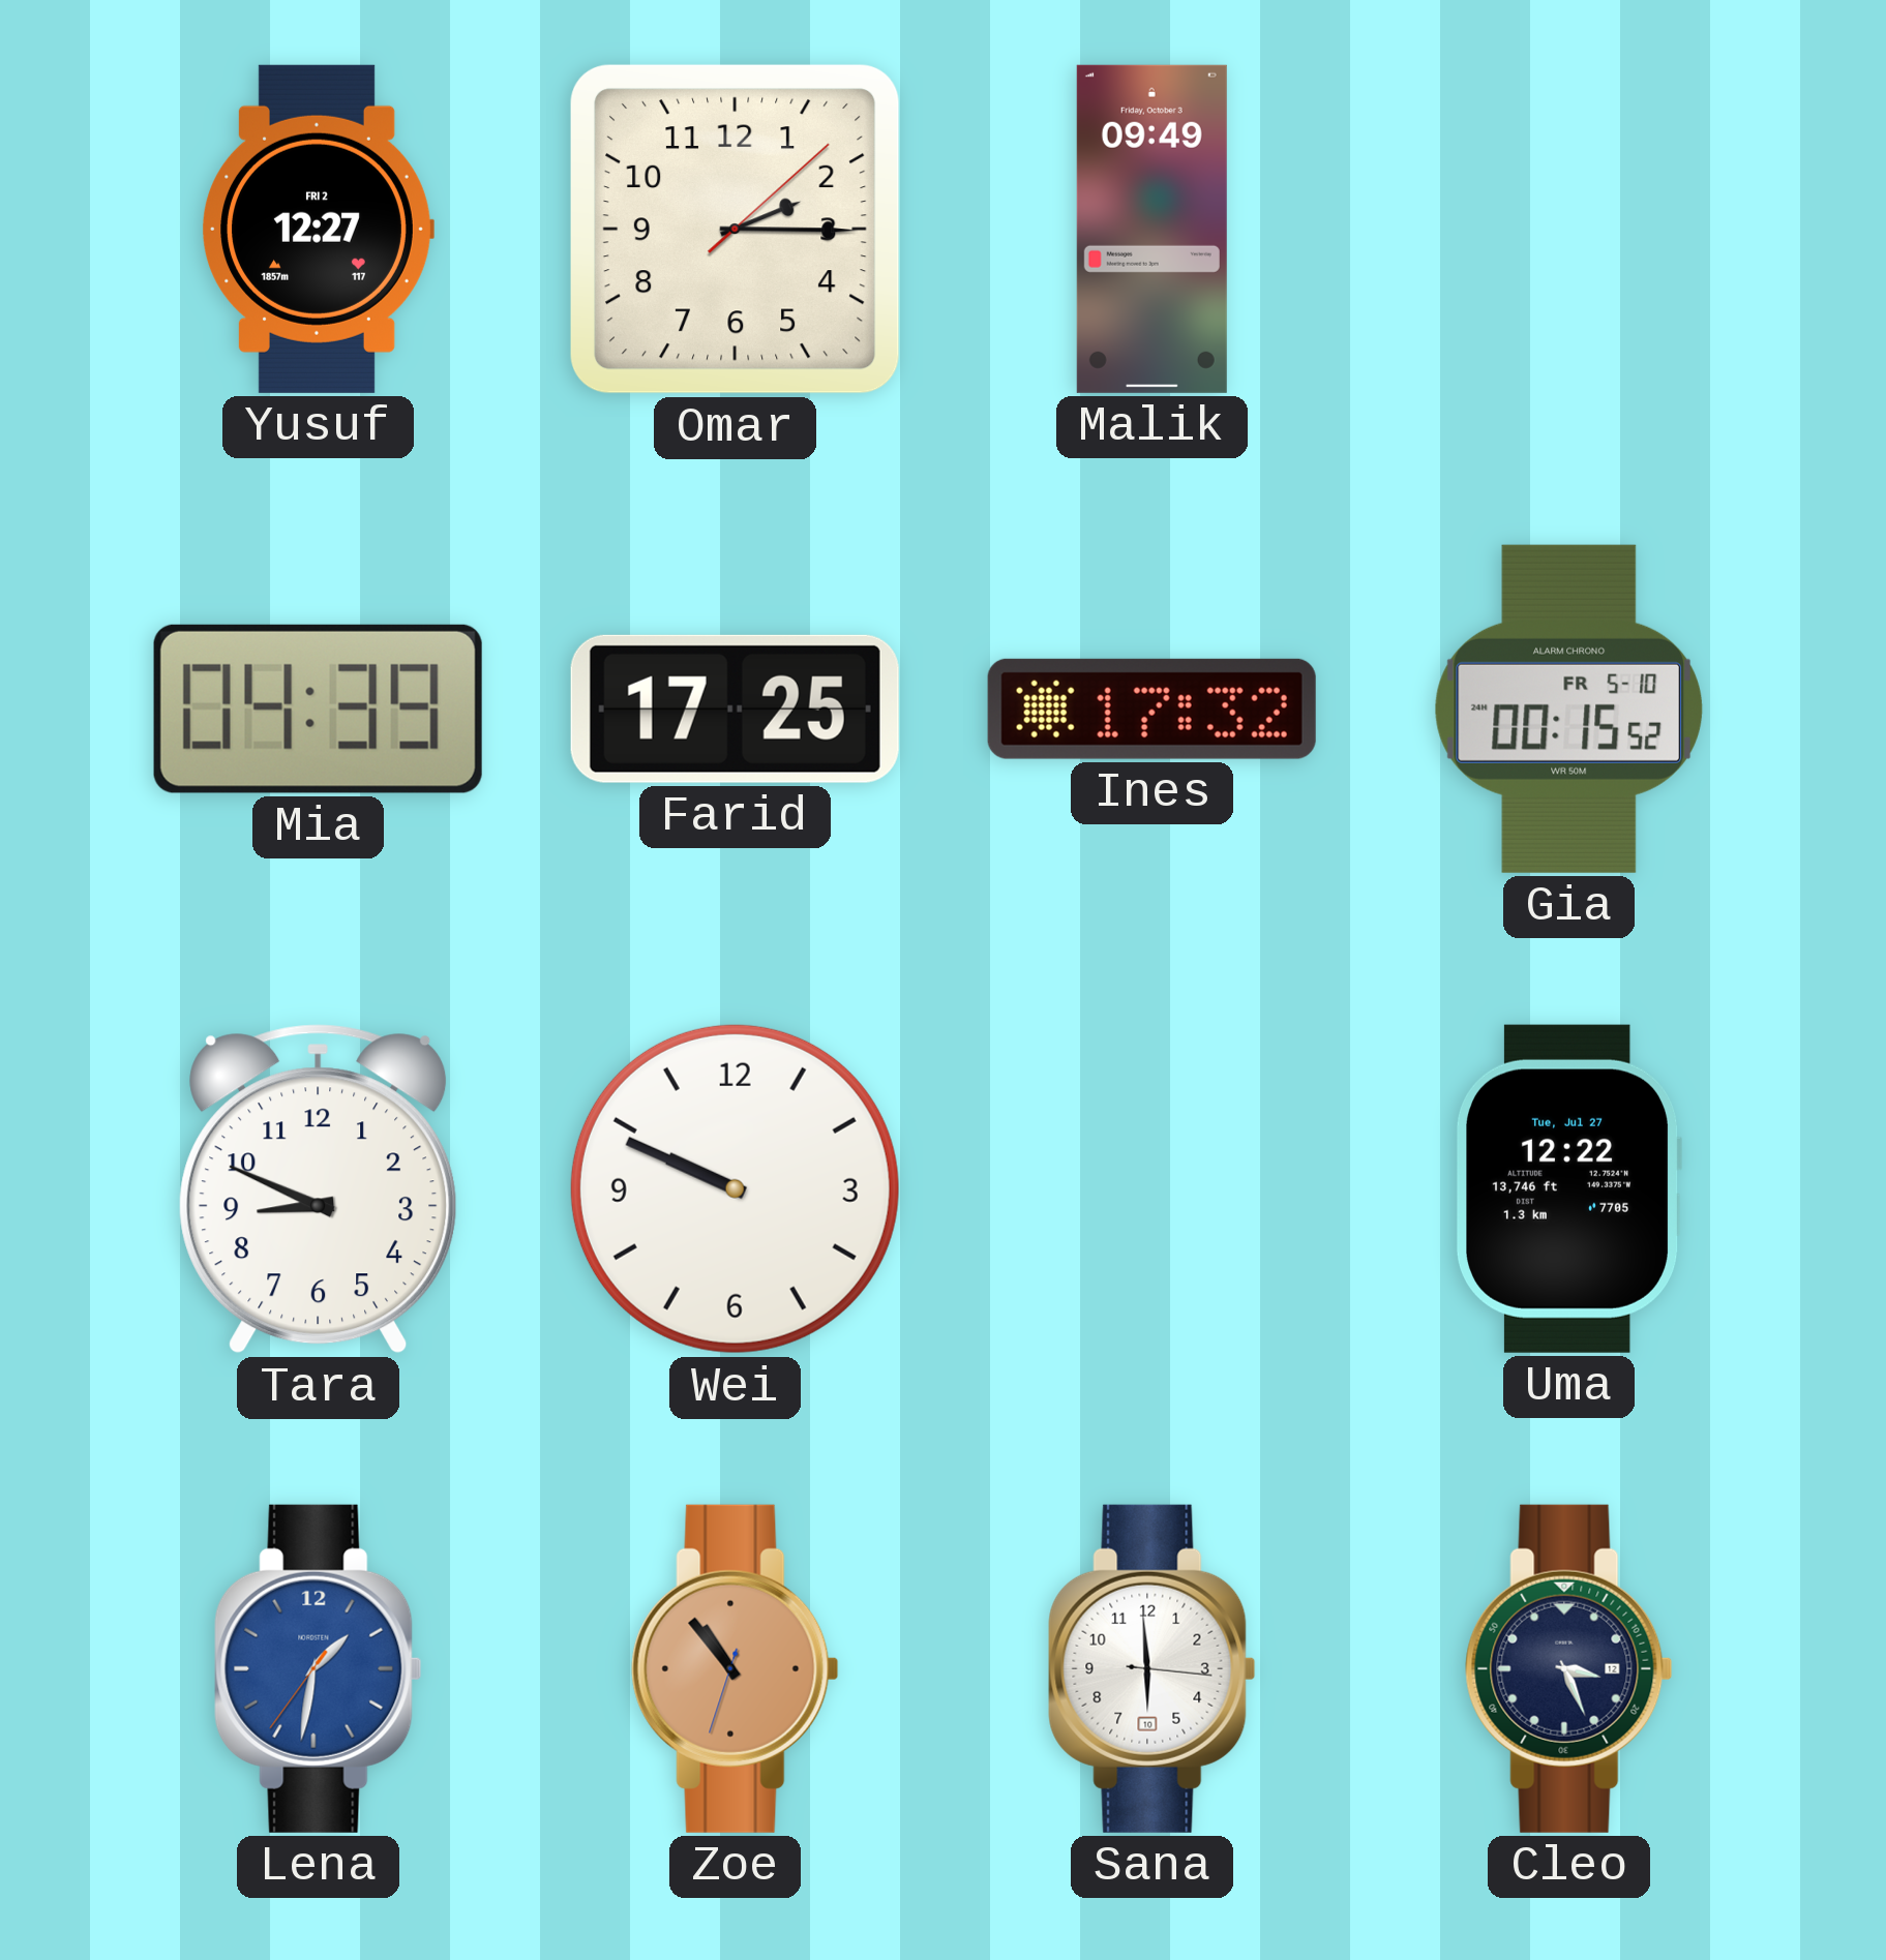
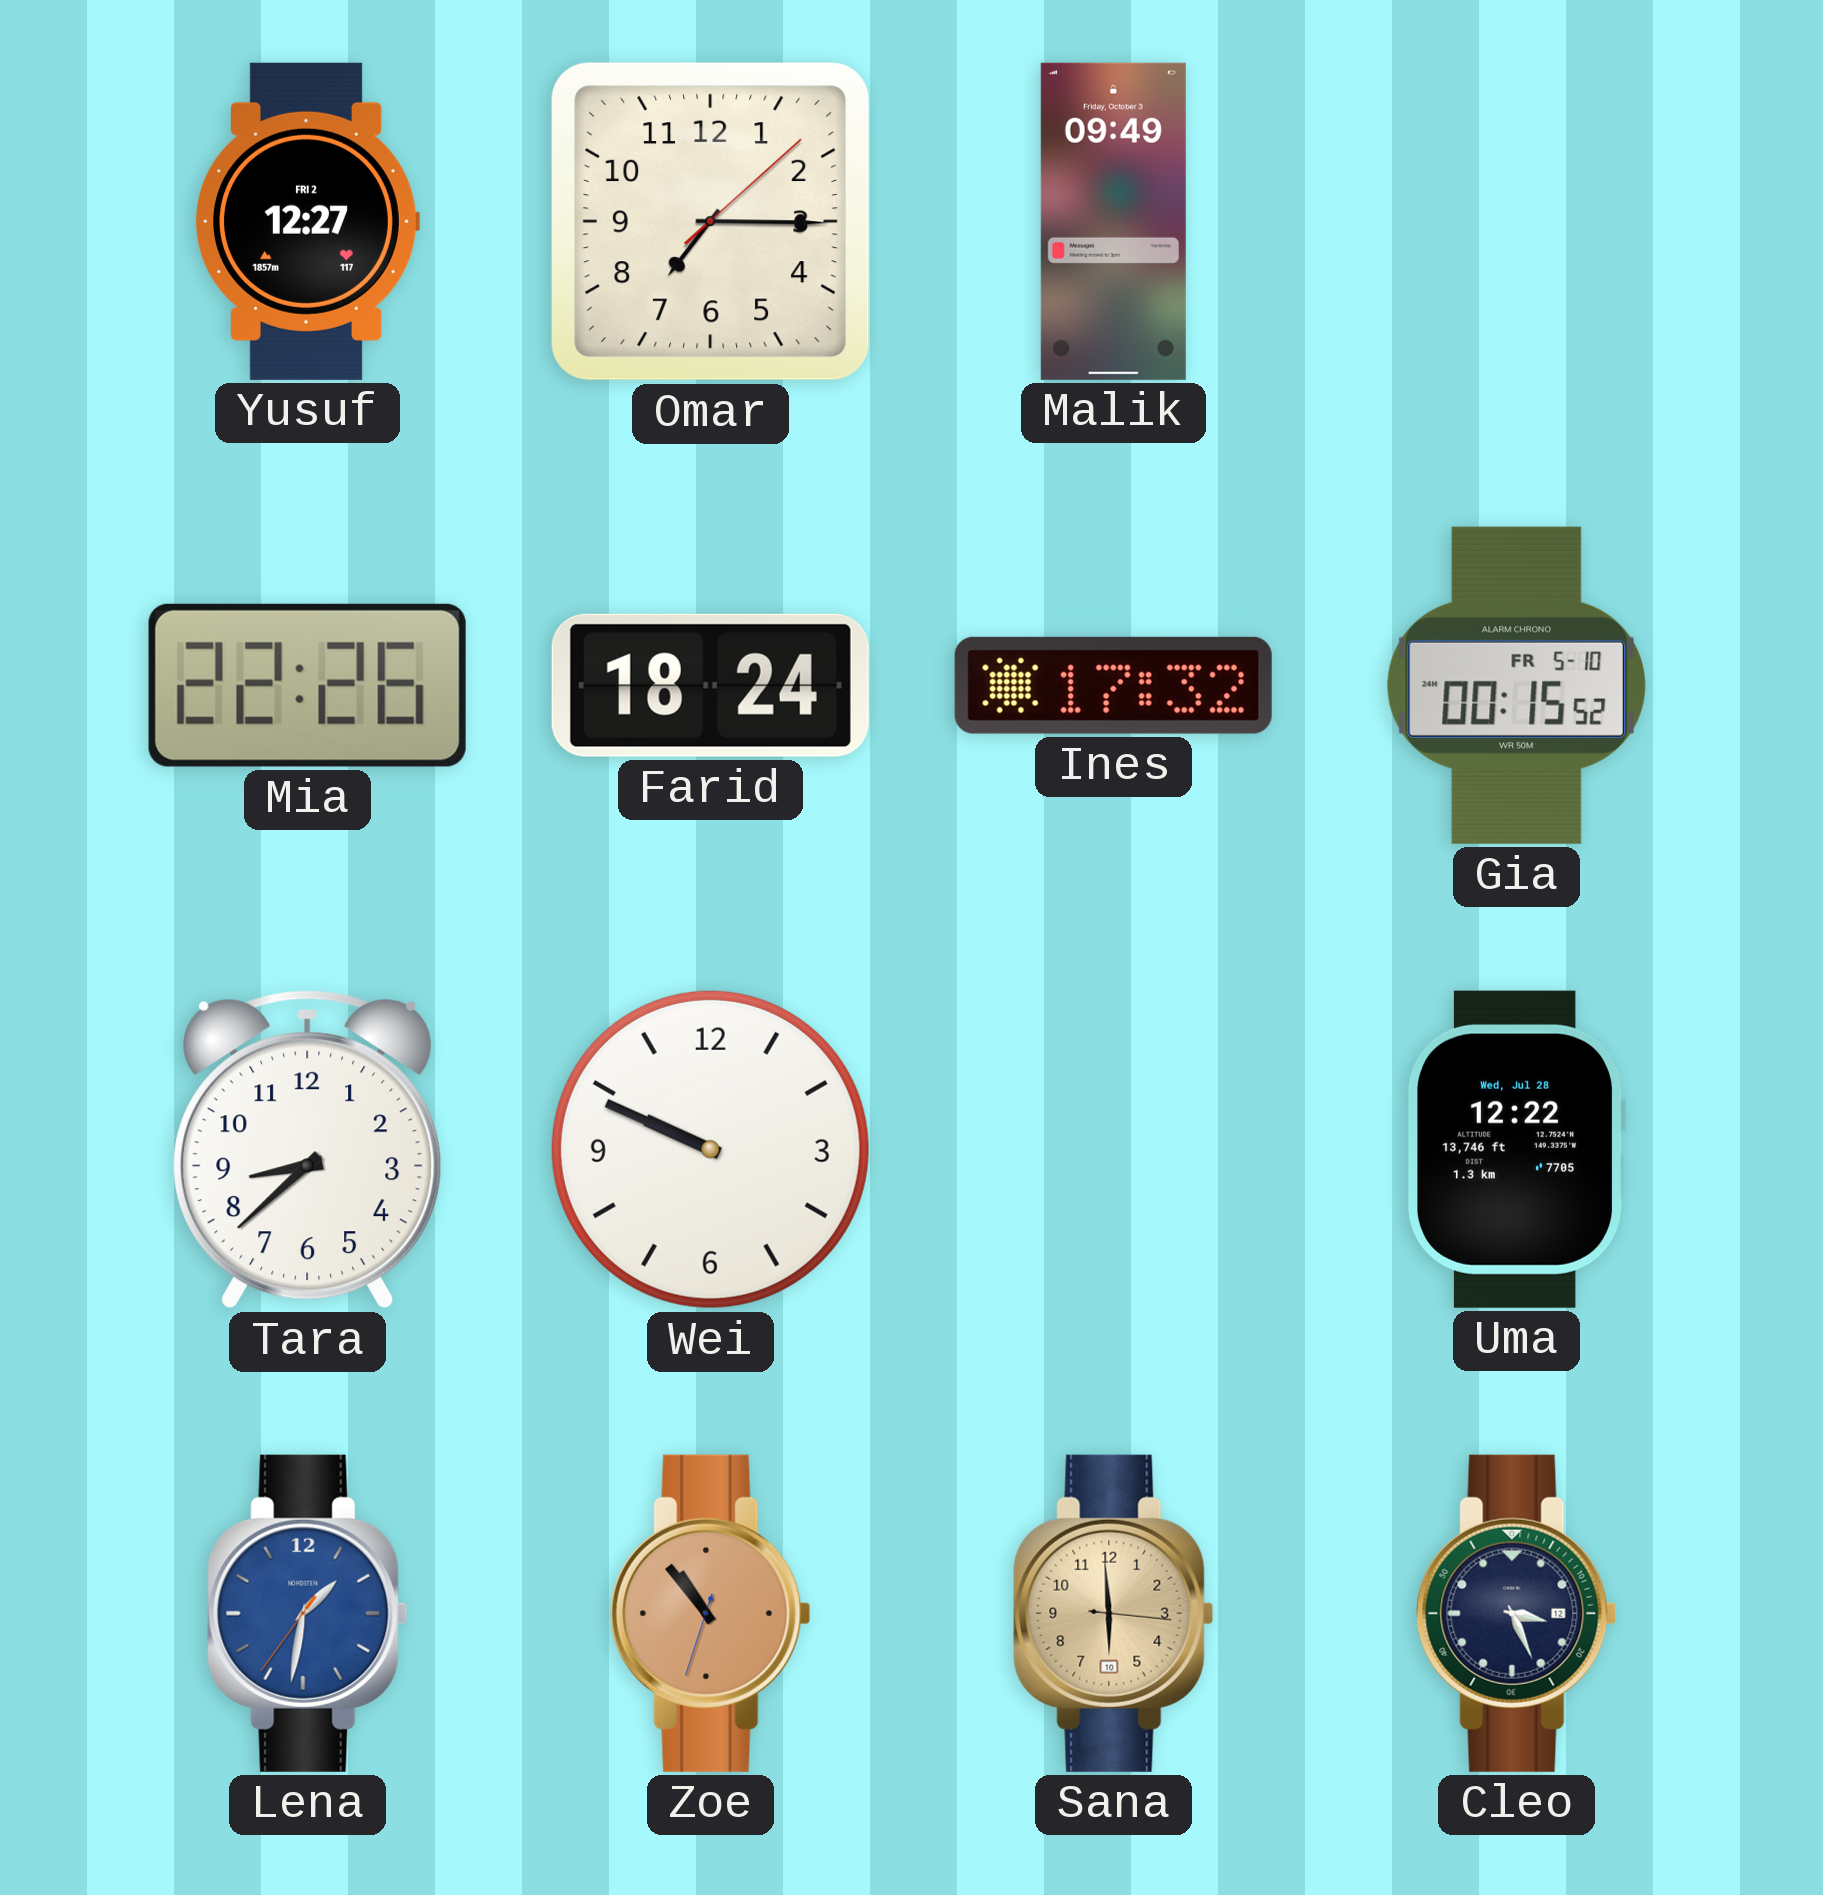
Omar: 2:15 -> 7:15 (710, 221)
Mia: 04:39 -> 22:26 (307, 685)
Farid: 17:25 -> 18:24 (710, 685)
Tara: 8:49 -> 8:38 (308, 1150)
Uma date: Tue, Jul 27 -> Wed, Jul 28 (1515, 1149)
Sana dial: white -> champagne (1114, 1613)
